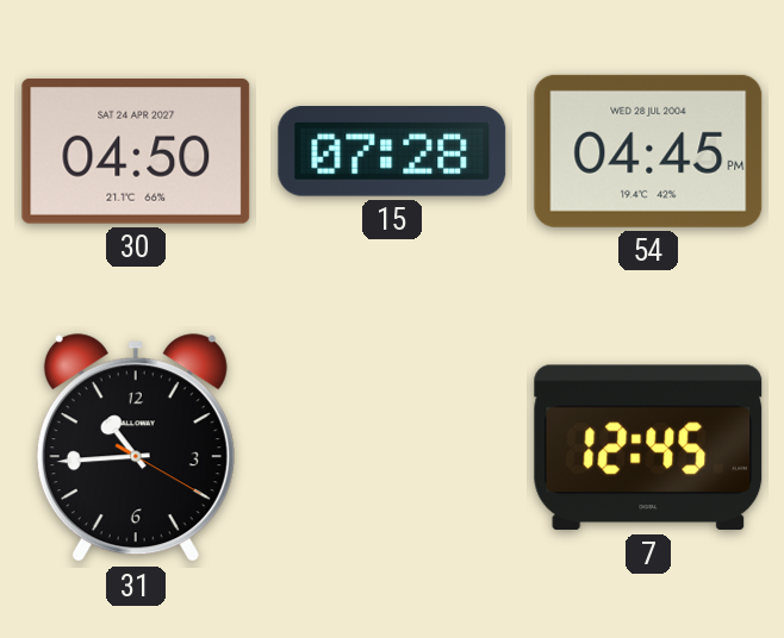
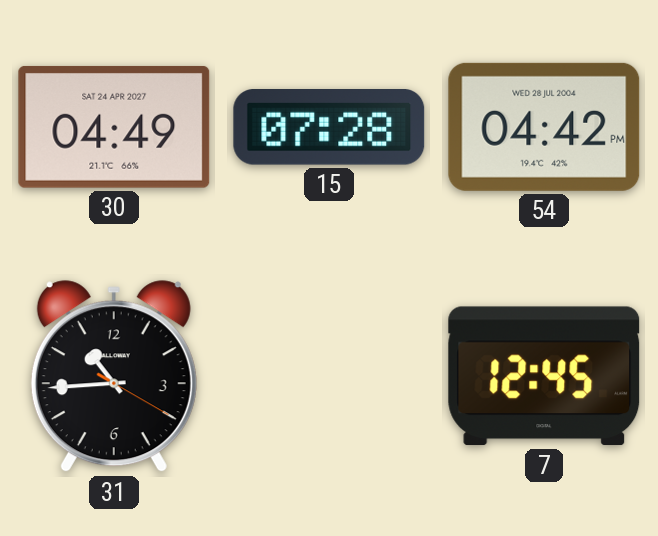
30: 04:50 -> 04:49 (114, 127)
54: 04:45 -> 04:42 (544, 127)
